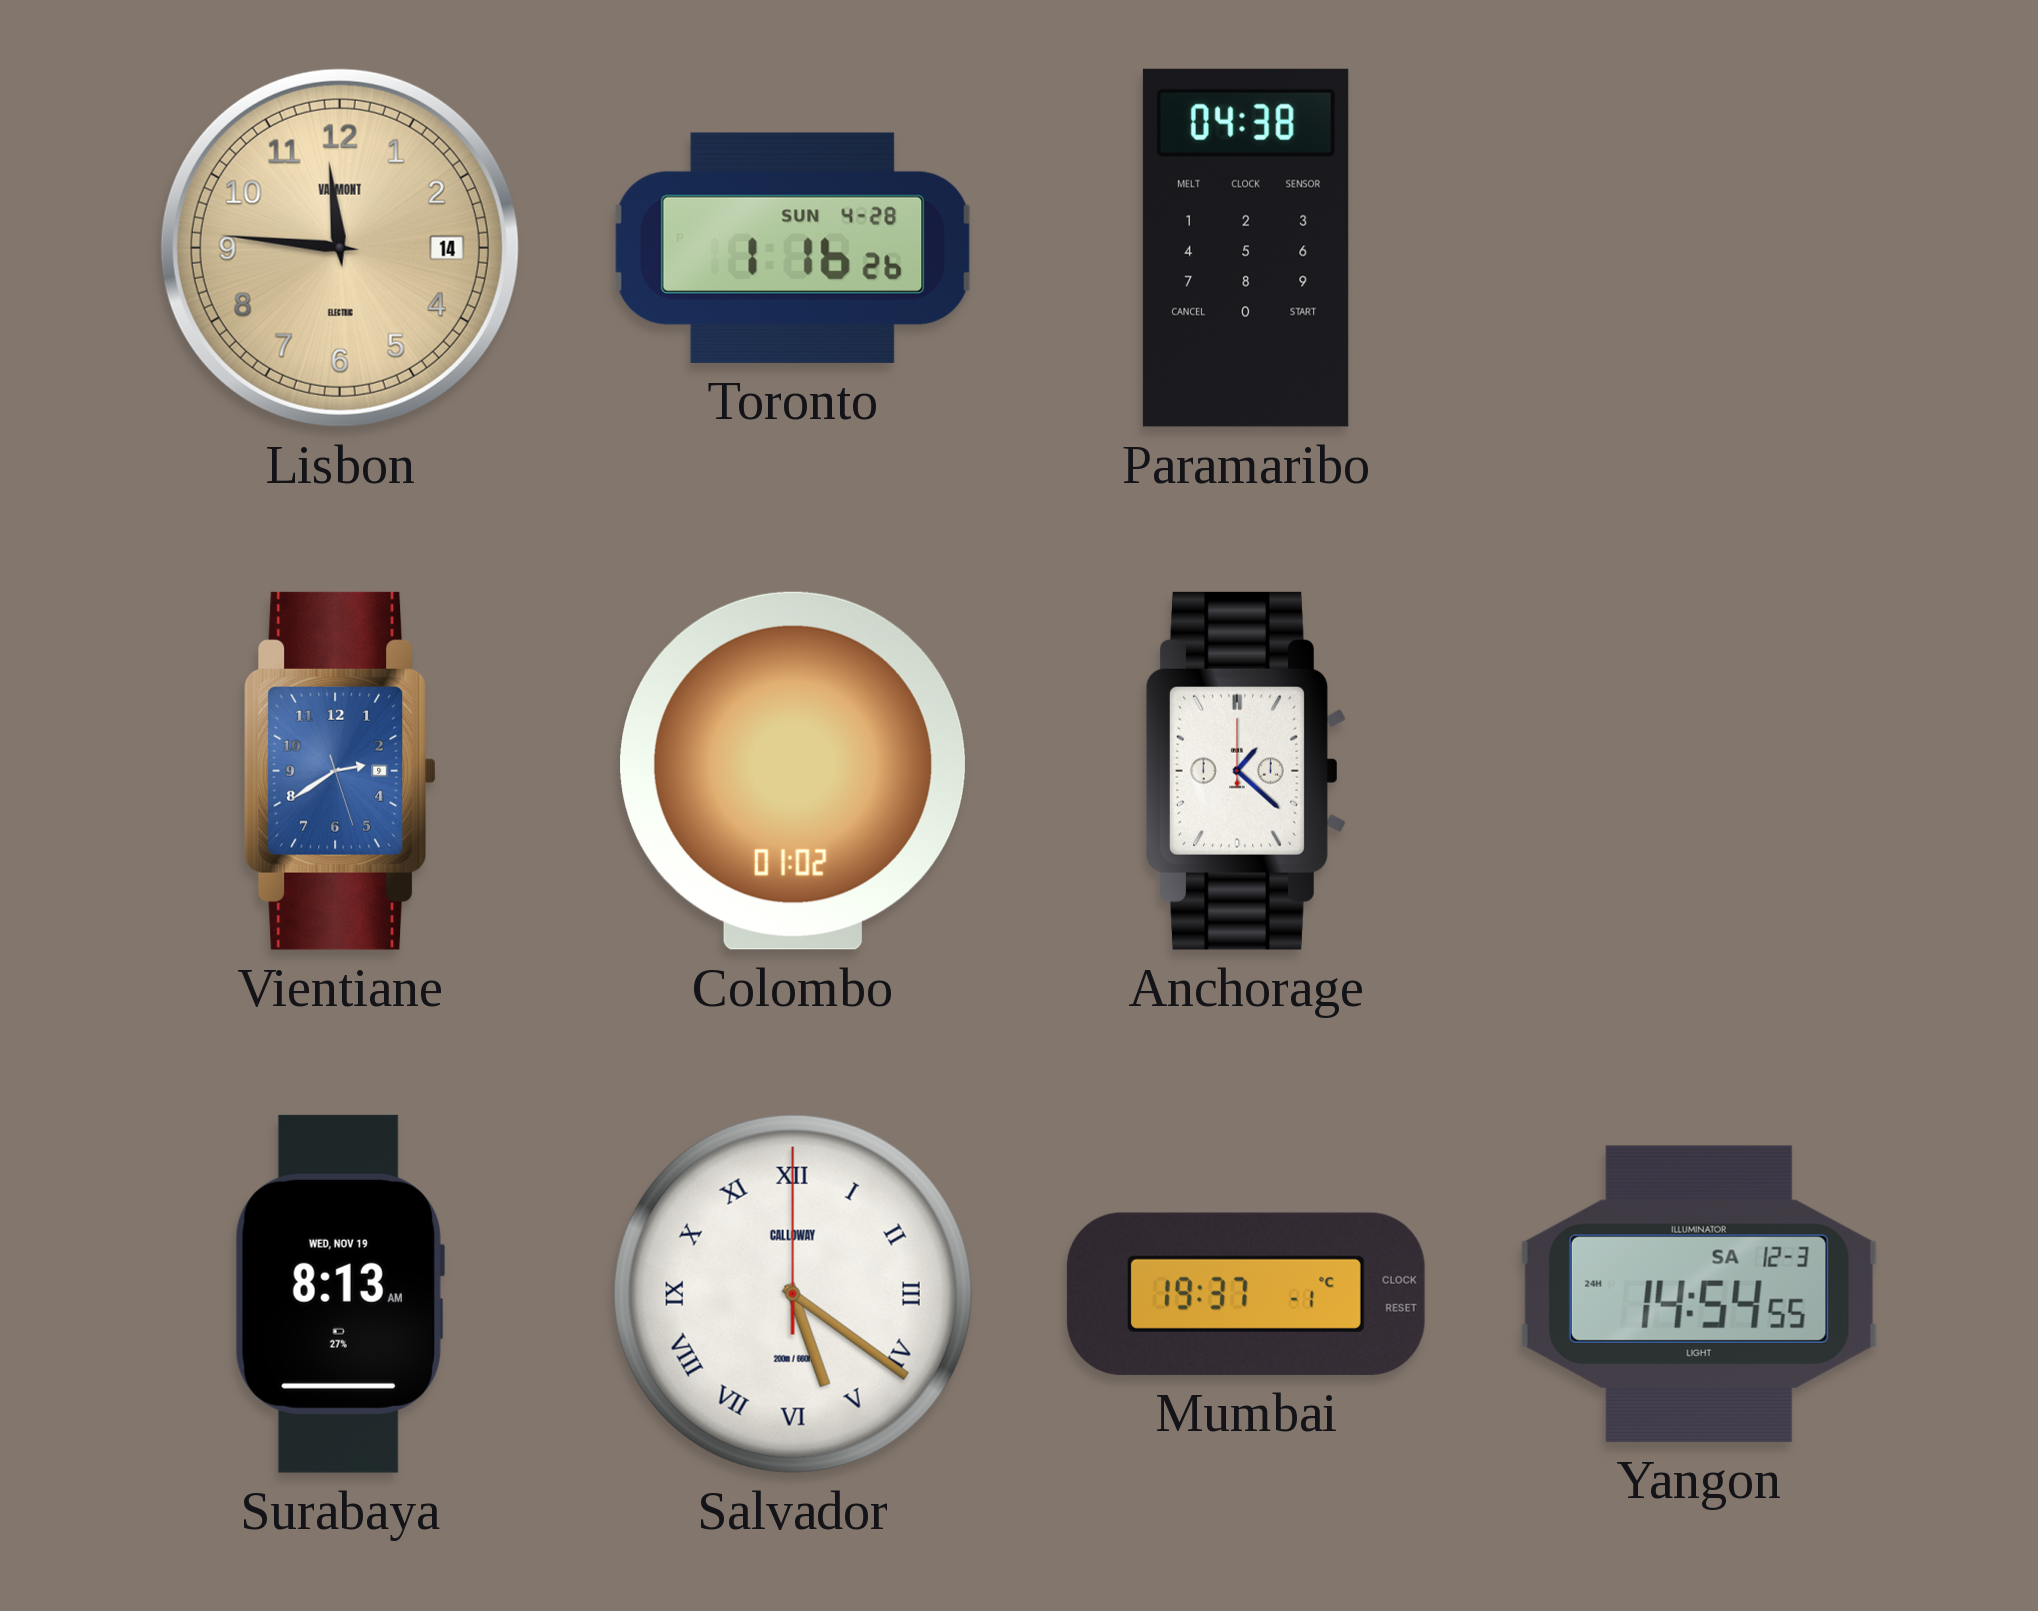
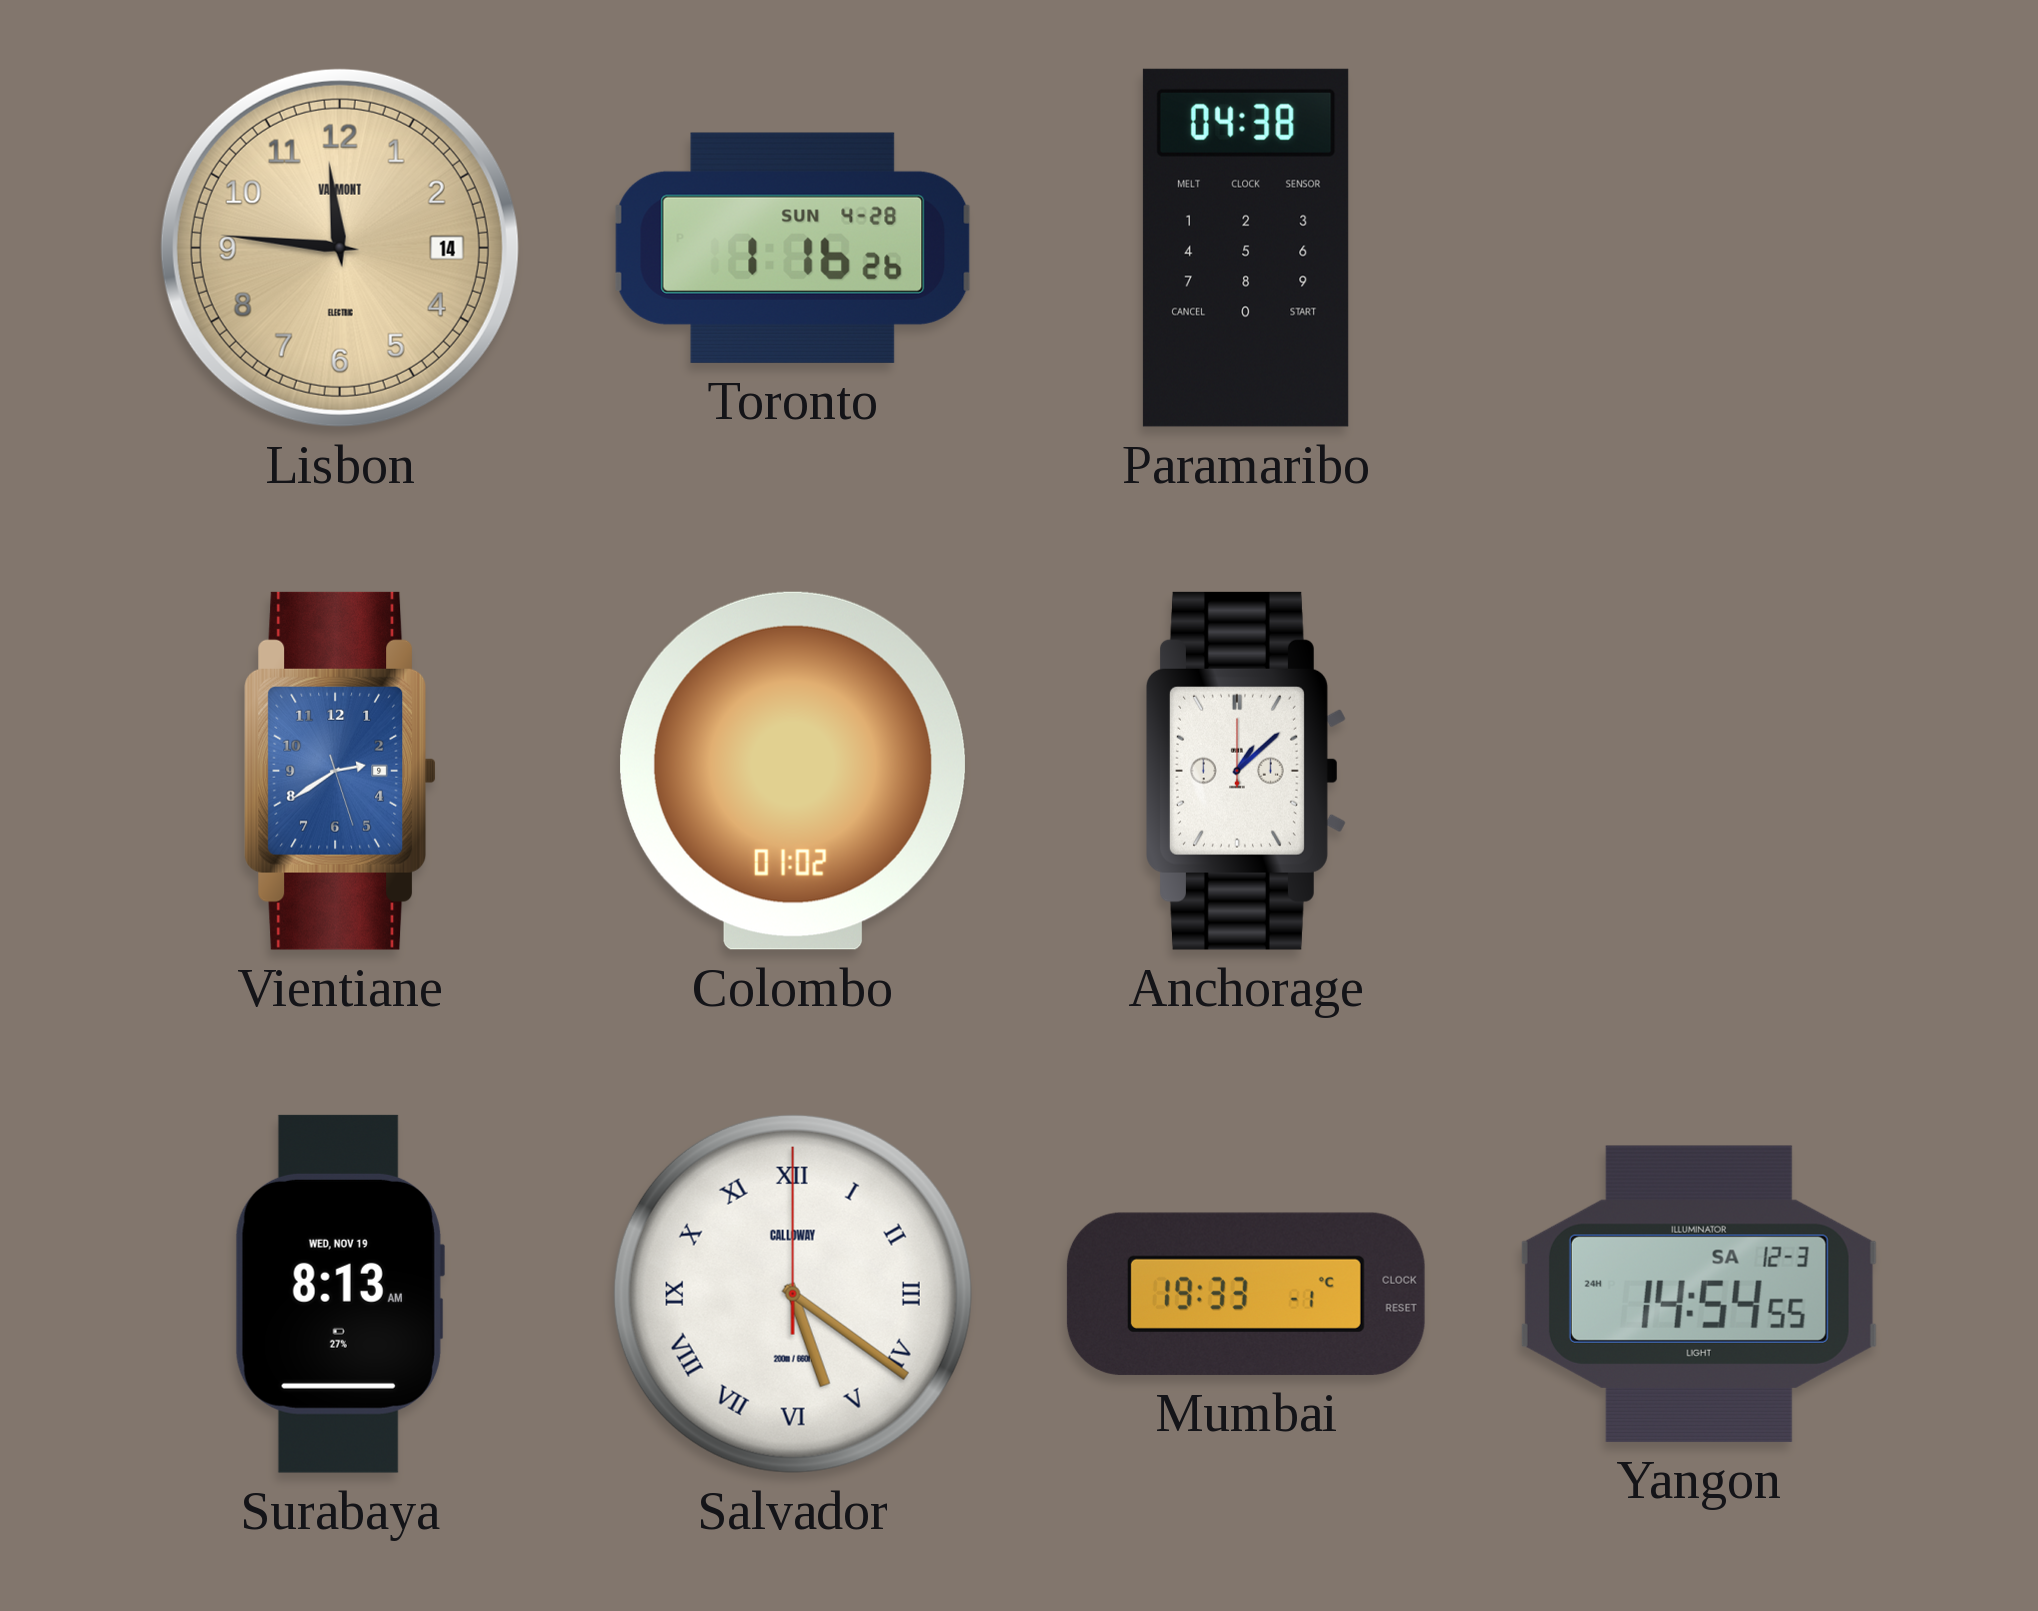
Anchorage: 1:22 -> 1:08 (1247, 771)
Mumbai: 19:37 -> 19:33 (1246, 1294)
